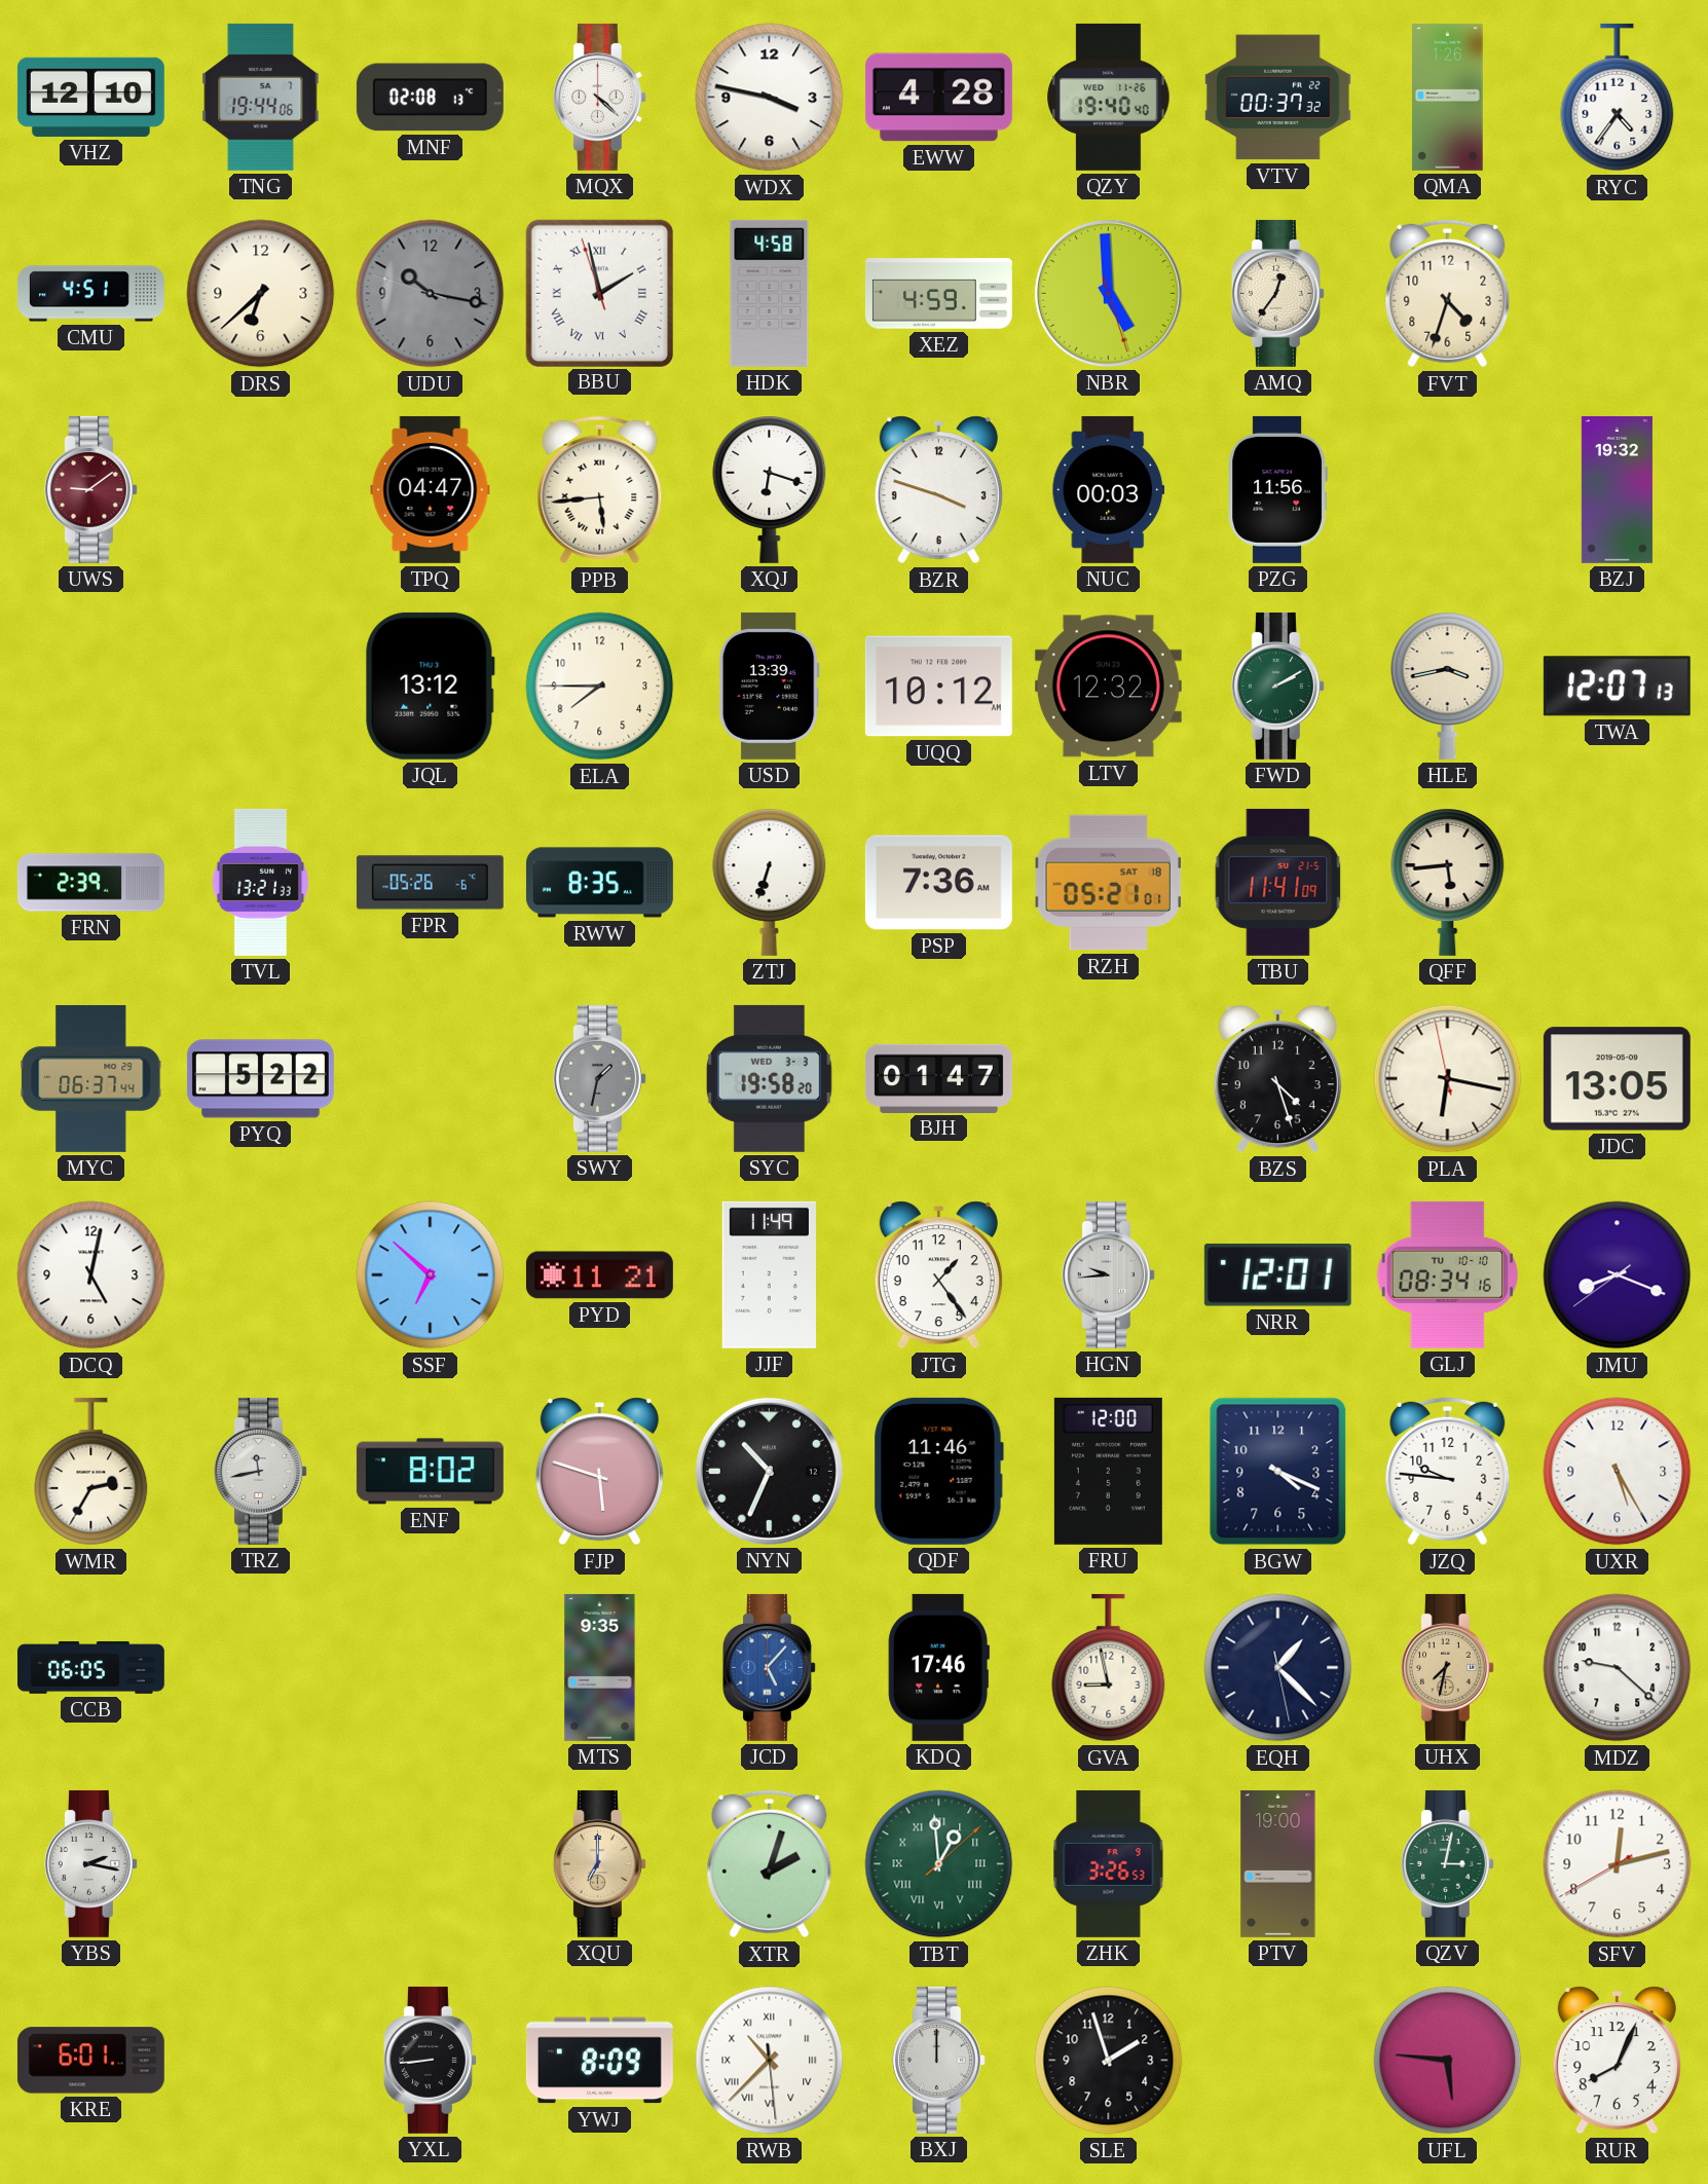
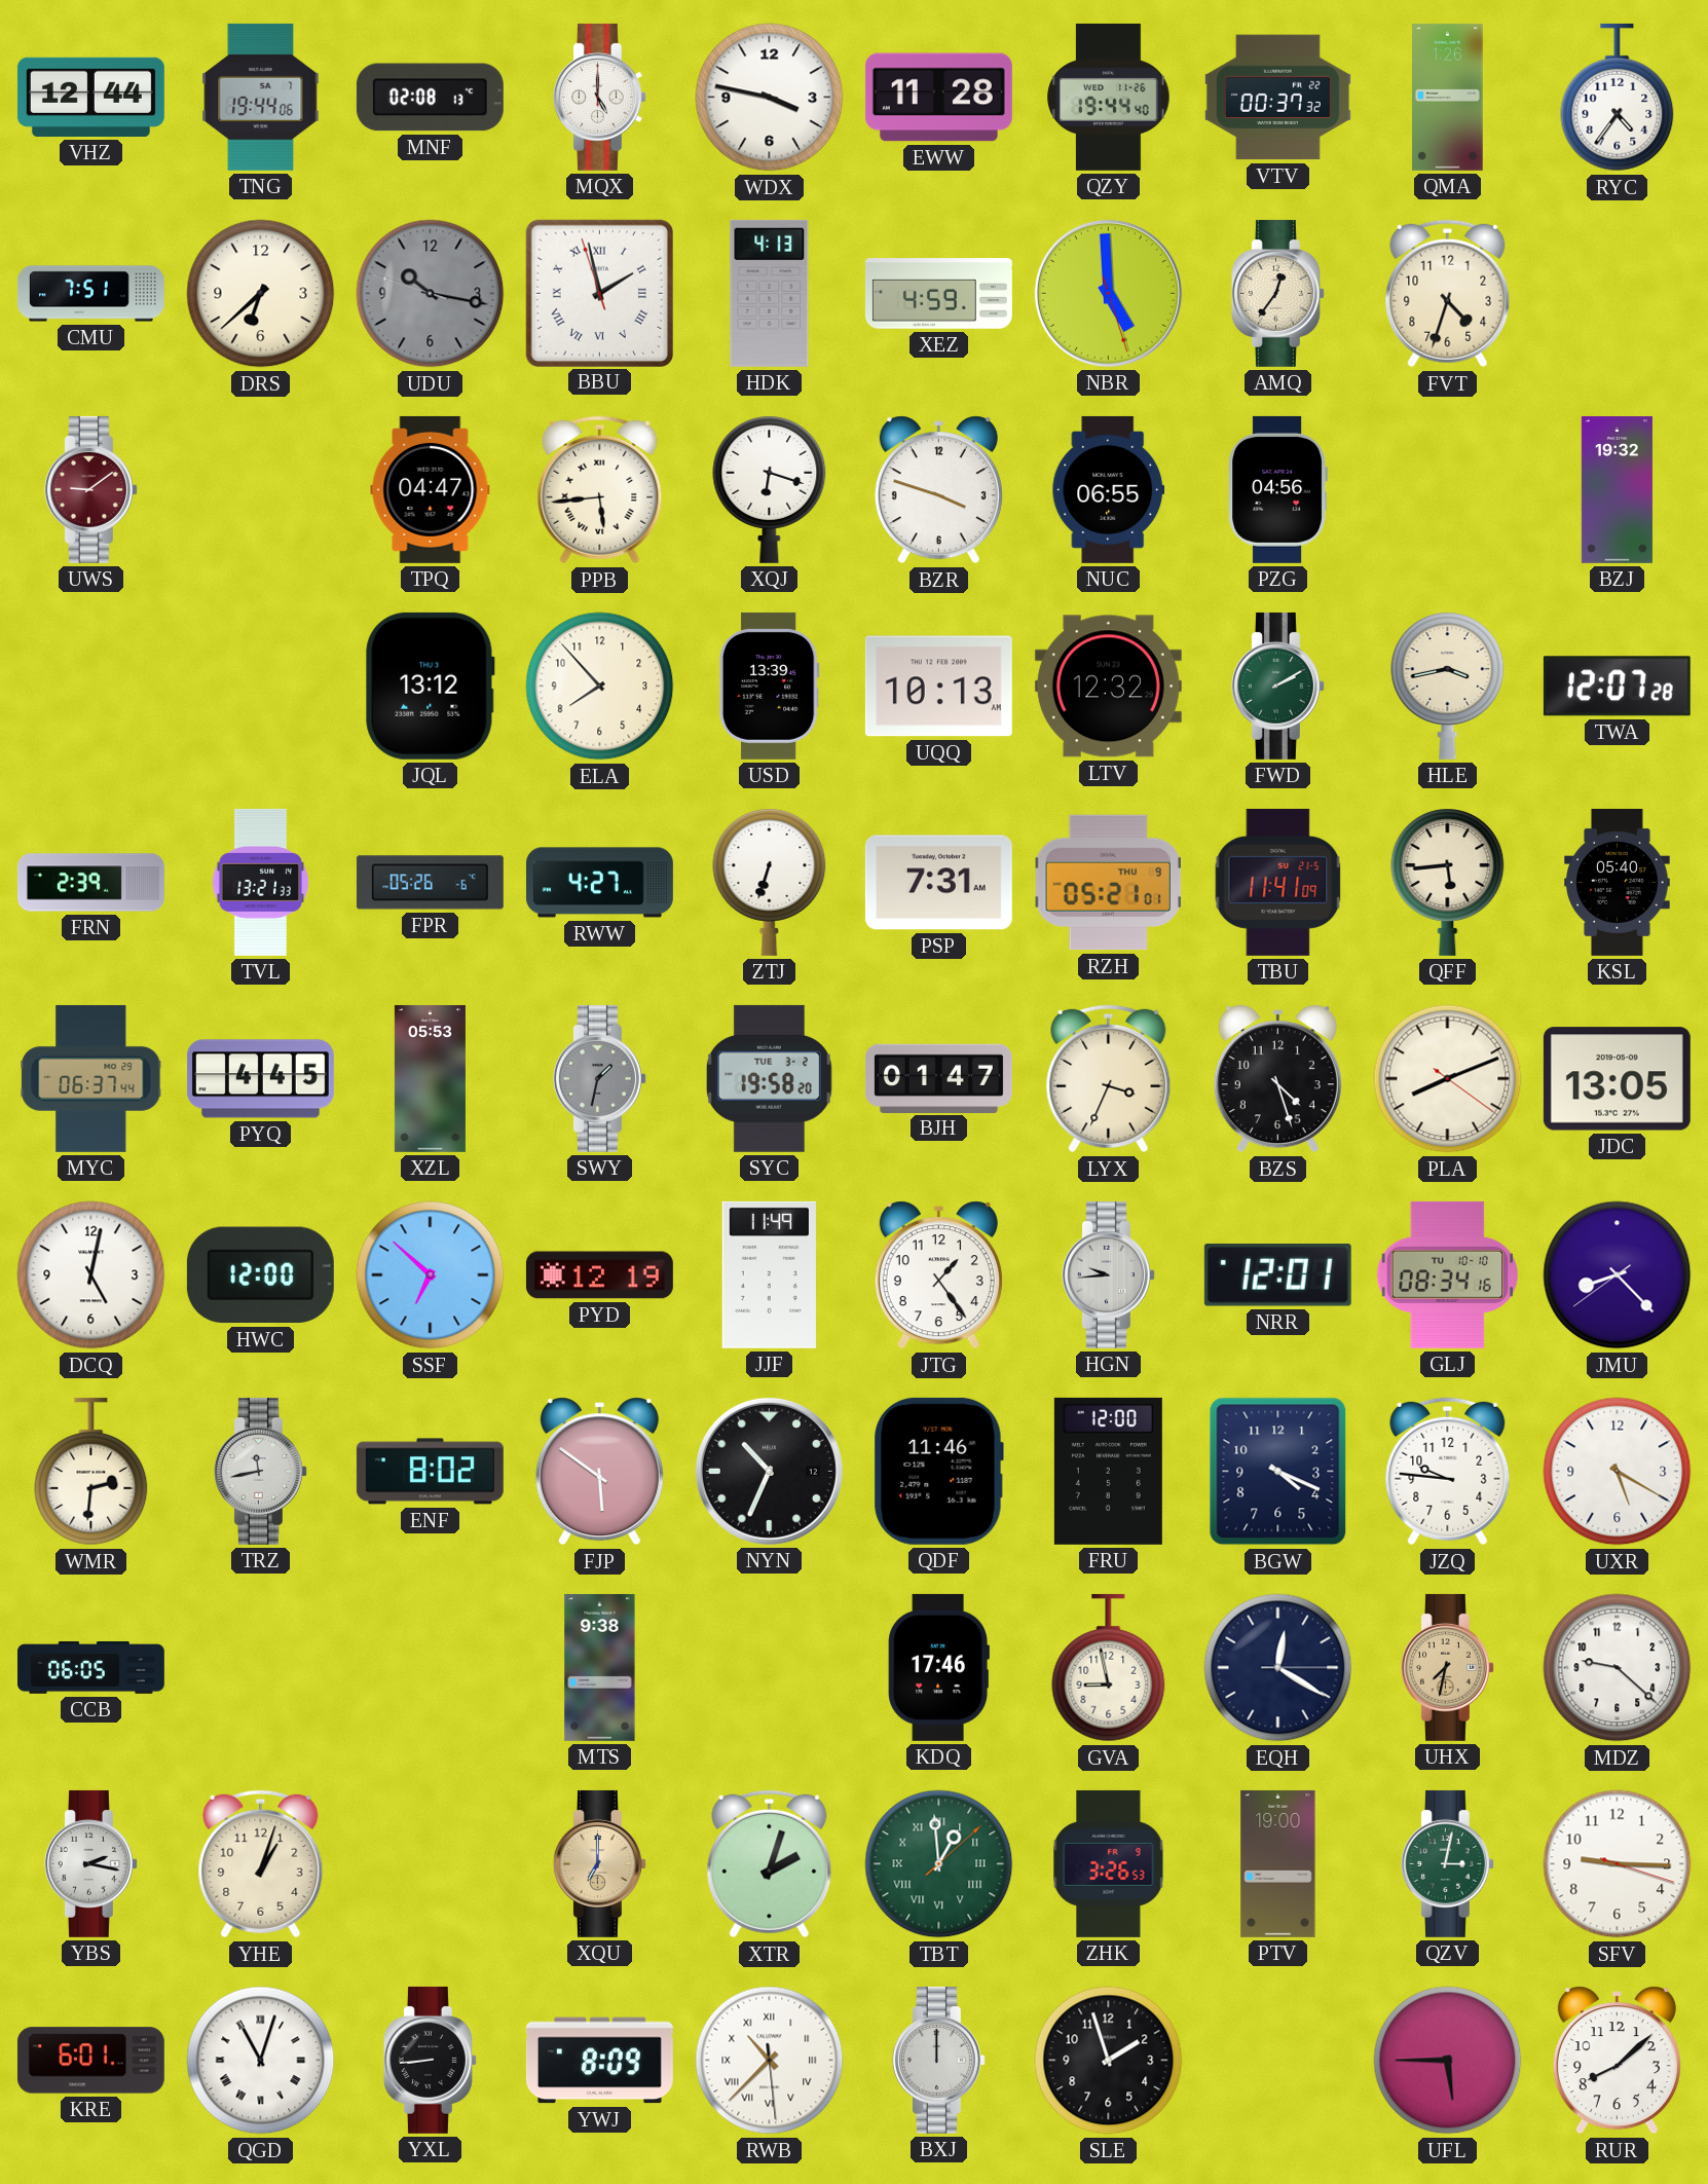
VHZ: 12:10 -> 12:44 (90, 97)
MQX: 4:22 -> 5:00 (599, 97)
EWW: 4:28 -> 11:28 (938, 98)
QZY: 19:40 -> 19:44 (1109, 97)
CMU: 4:51 -> 7:51 (90, 294)
HDK: 4:58 -> 4:13 (770, 293)
NUC: 00:03 -> 06:55 (1109, 489)
PZG: 11:56 -> 04:56 (1277, 489)
ELA: 7:45 -> 7:53 (600, 687)
UQQ: 10:12 -> 10:13 (938, 687)
TWA: 12:07:13 -> 12:07:28 (1617, 687)
RWW: 8:35 -> 4:27 (599, 883)
PSP: 7:36 -> 7:31 (938, 883)
RZH date: SAT 18 -> THU 9 (1108, 883)
KSL: none -> 05:40 (1618, 882)
PYQ: 5:22 -> 4:45 (260, 1079)
XZL: none -> 05:53 (430, 1078)
SYC date: WED 3-3 -> TUE 3-2 (769, 1078)
LYX: none -> 3:34 (1109, 1079)
PLA: 6:16 -> 8:11 (1448, 1079)
HWC: none -> 12:00 (260, 1275)
PYD: 11:21 -> 12:19 (599, 1275)
JMU: 8:18 -> 8:22 (1618, 1275)
WMR: 2:35 -> 2:31 (91, 1472)
FJP: 5:48 -> 5:51 (599, 1472)
UXR: 5:25 -> 5:20 (1618, 1472)
MTS: 9:35 -> 9:38 (600, 1667)
JCD: 5:07 -> none (769, 1667)
EQH: 1:22 -> 12:20 (1278, 1668)
YHE: none -> 1:03 (261, 1864)
SFV: 12:12 -> 9:15 (1618, 1864)
QGD: none -> 11:03 (261, 2061)
UFL: 5:46 -> 5:45 (1448, 2061)
RUR: 8:04 -> 8:08 (1617, 2061)
